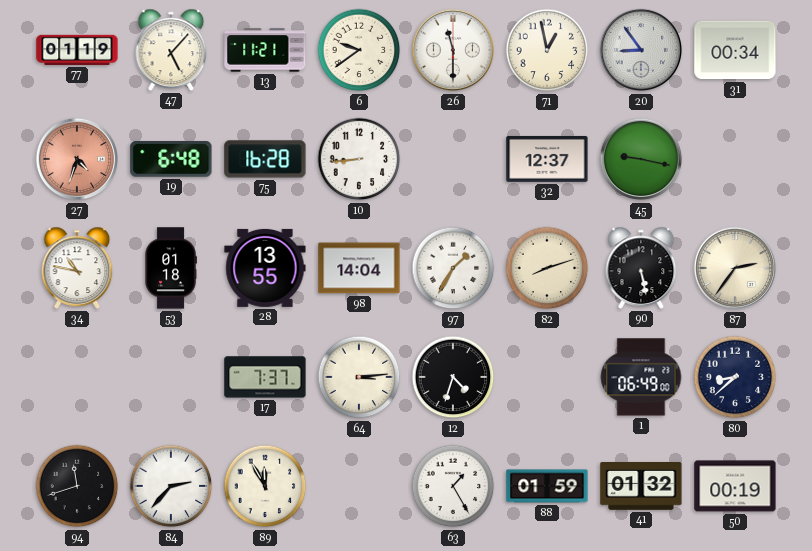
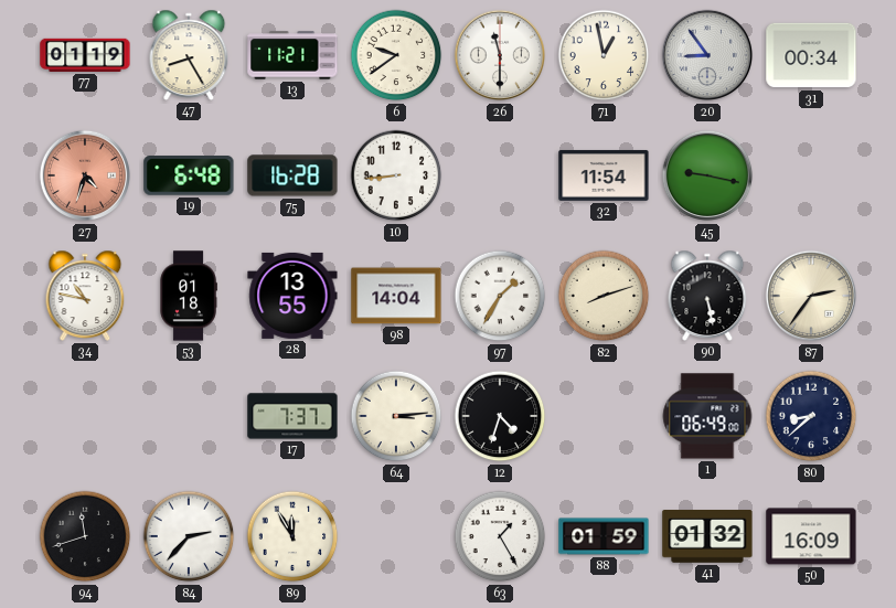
47: 5:07 -> 8:25 (189, 55)
32: 12:37 -> 11:54 (604, 175)
50: 00:19 -> 16:09 (811, 536)
